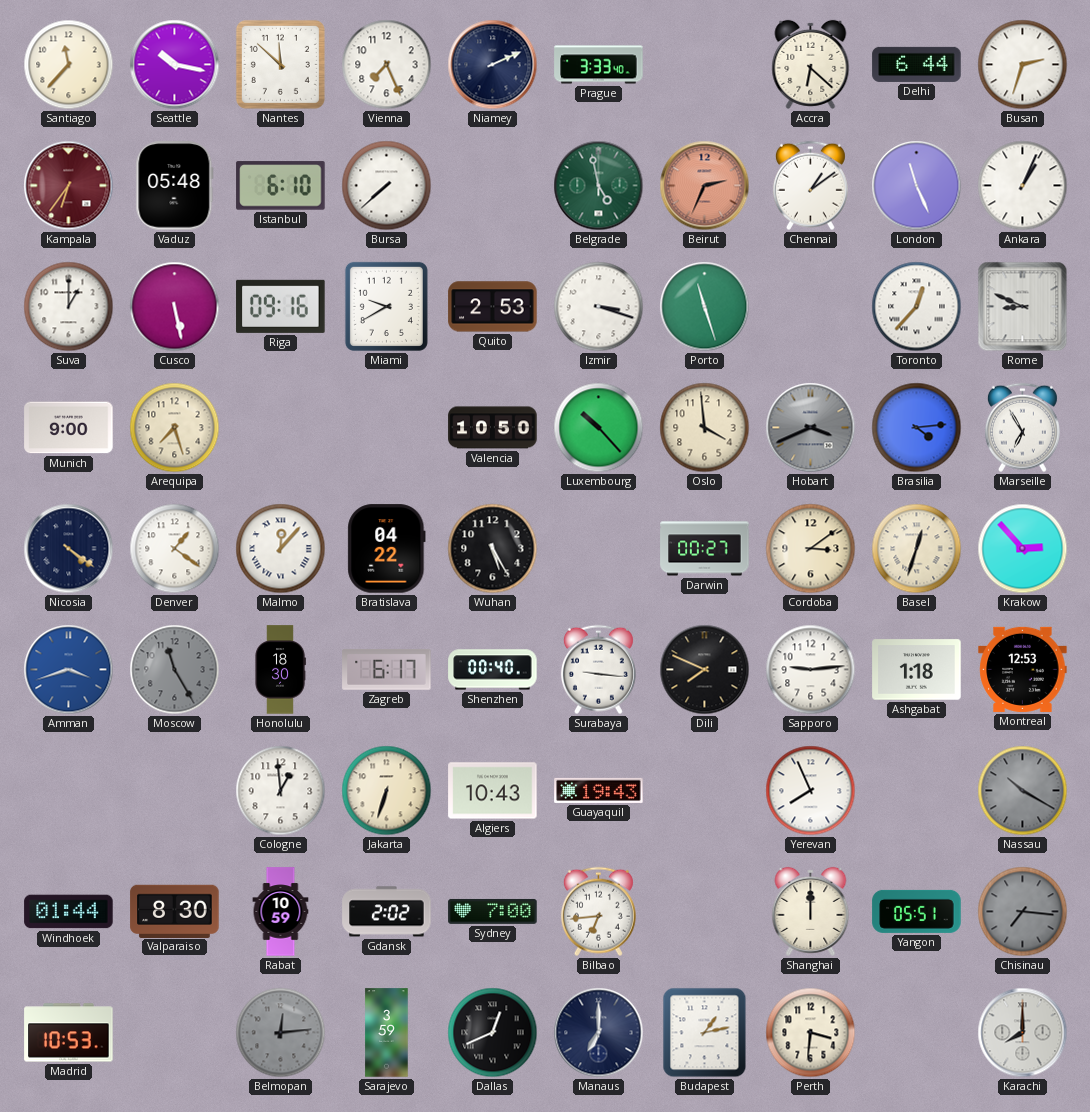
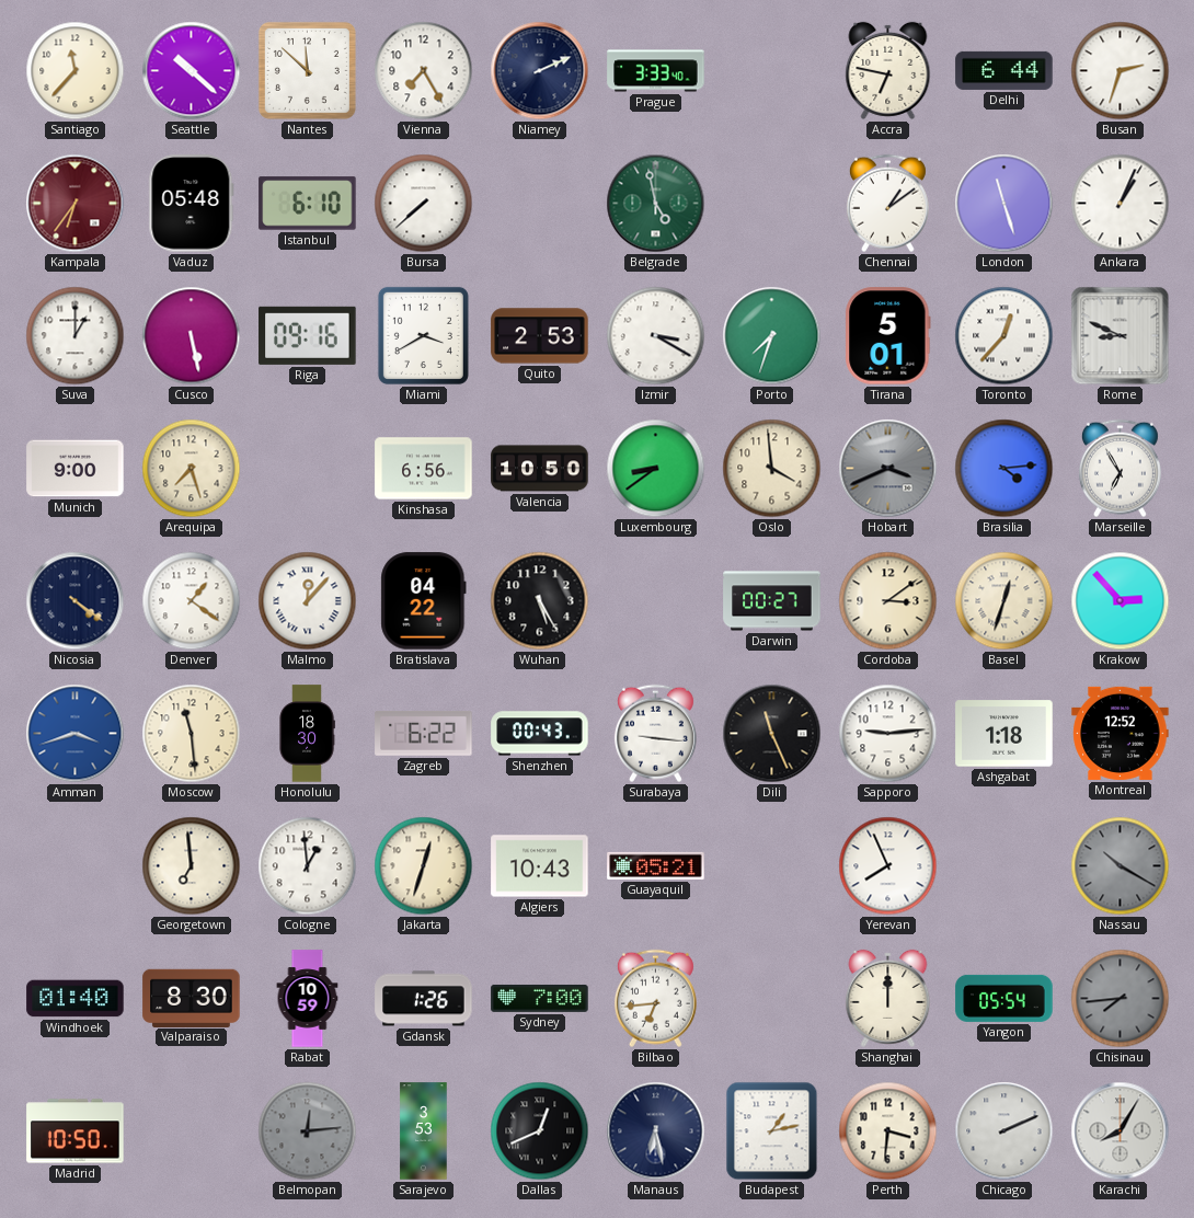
Seattle: 10:17 -> 10:22 (192, 71)
Vienna: 7:26 -> 7:25 (424, 71)
Accra: 6:22 -> 6:47 (888, 70)
Beirut: 2:34 -> none (705, 186)
London: 11:26 -> 11:27 (1004, 204)
Miami: 9:40 -> 3:40 (423, 335)
Izmir: 3:18 -> 3:20 (656, 336)
Porto: 11:27 -> 7:33 (772, 336)
Tirana: none -> 5:01 (888, 336)
Kinshasa: none -> 6:56 (424, 469)
Luxembourg: 10:23 -> 8:39 (656, 469)
Moscow: 11:25 -> 11:29 (192, 734)
Moscow dial: grey -> cream (192, 734)
Zagreb: 6:17 -> 6:22 (424, 733)
Shenzhen: 00:40 -> 00:43 (540, 734)
Dili: 7:49 -> 11:26 (772, 734)
Montreal: 12:53 -> 12:52 (1121, 733)
Georgetown: none -> 6:59 (192, 866)
Jakarta: 6:33 -> 12:33 (424, 866)
Guayaquil: 19:43 -> 05:21 (656, 865)
Windhoek: 01:44 -> 01:40 (76, 999)
Gdansk: 2:02 -> 1:26 (424, 999)
Yangon: 05:51 -> 05:54 (1004, 998)
Chisinau: 7:16 -> 7:44 (1121, 999)
Madrid: 10:53 -> 10:50 (76, 1131)
Sarajevo: 3:59 -> 3:53 (424, 1131)
Manaus: 7:00 -> 6:28 (656, 1131)
Chicago: none -> 2:11 (1004, 1131)
Karachi: 8:00 -> 8:05 (1121, 1131)
